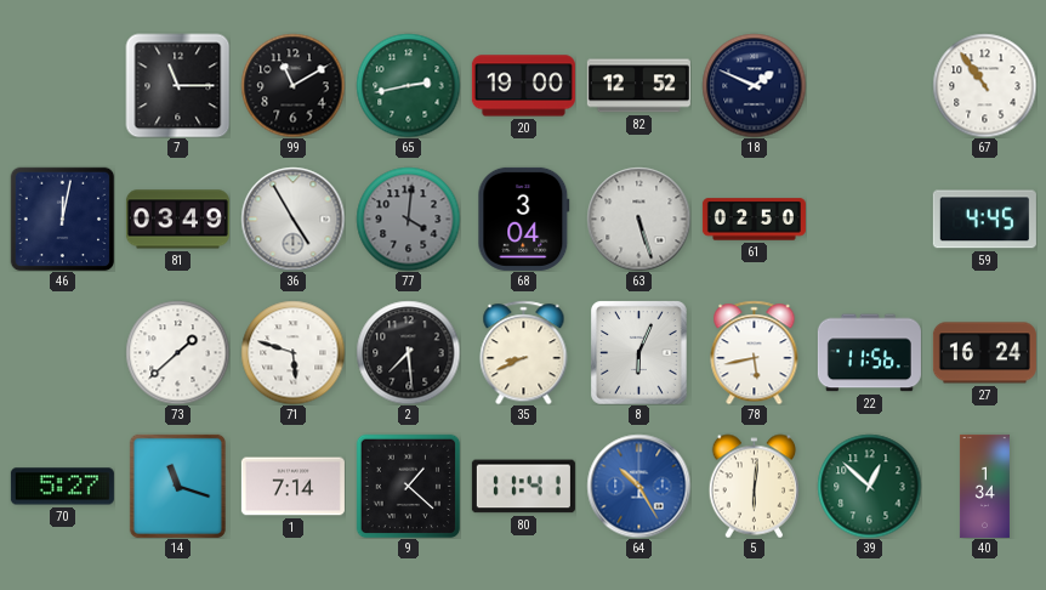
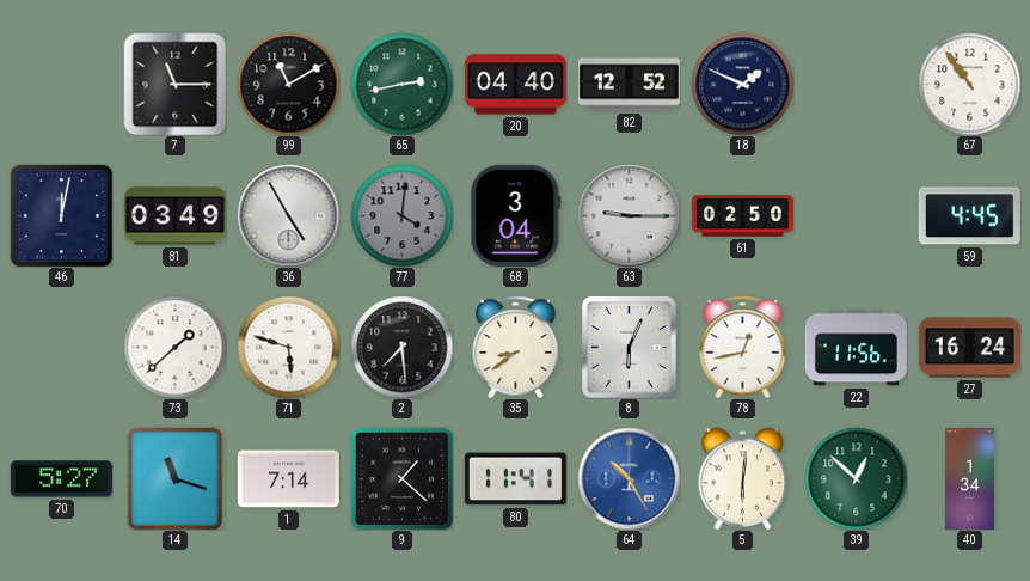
20: 19:00 -> 04:40 (515, 85)
63: 5:27 -> 9:15 (629, 215)
35: 8:41 -> 8:39 (516, 347)
78: 5:43 -> 12:43 (743, 347)
